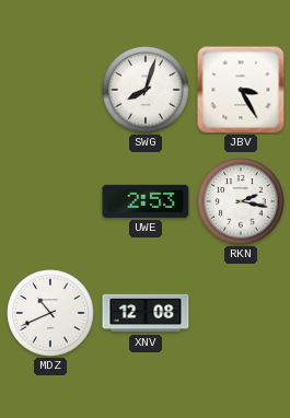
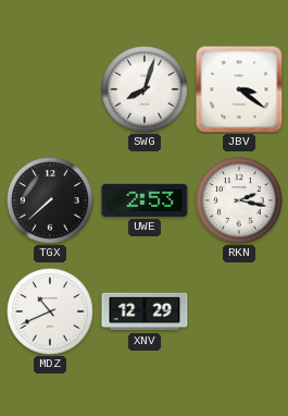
JBV: 3:25 -> 3:21 (239, 89)
TGX: none -> 7:38 (50, 200)
XNV: 12:08 -> 12:29 (145, 311)
